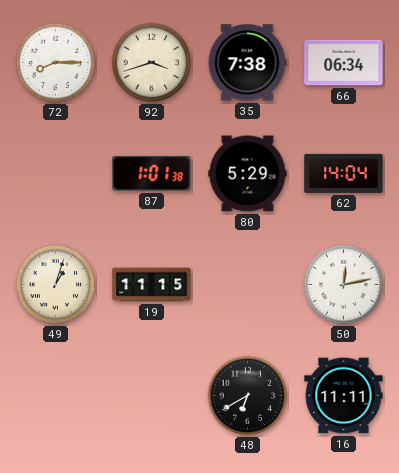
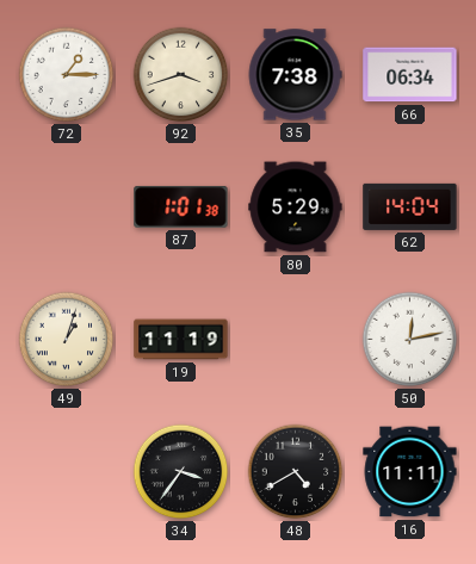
72: 8:15 -> 1:15 (67, 75)
19: 11:15 -> 11:19 (181, 340)
34: none -> 3:36 (181, 472)
48: 6:40 -> 4:40 (296, 472)
